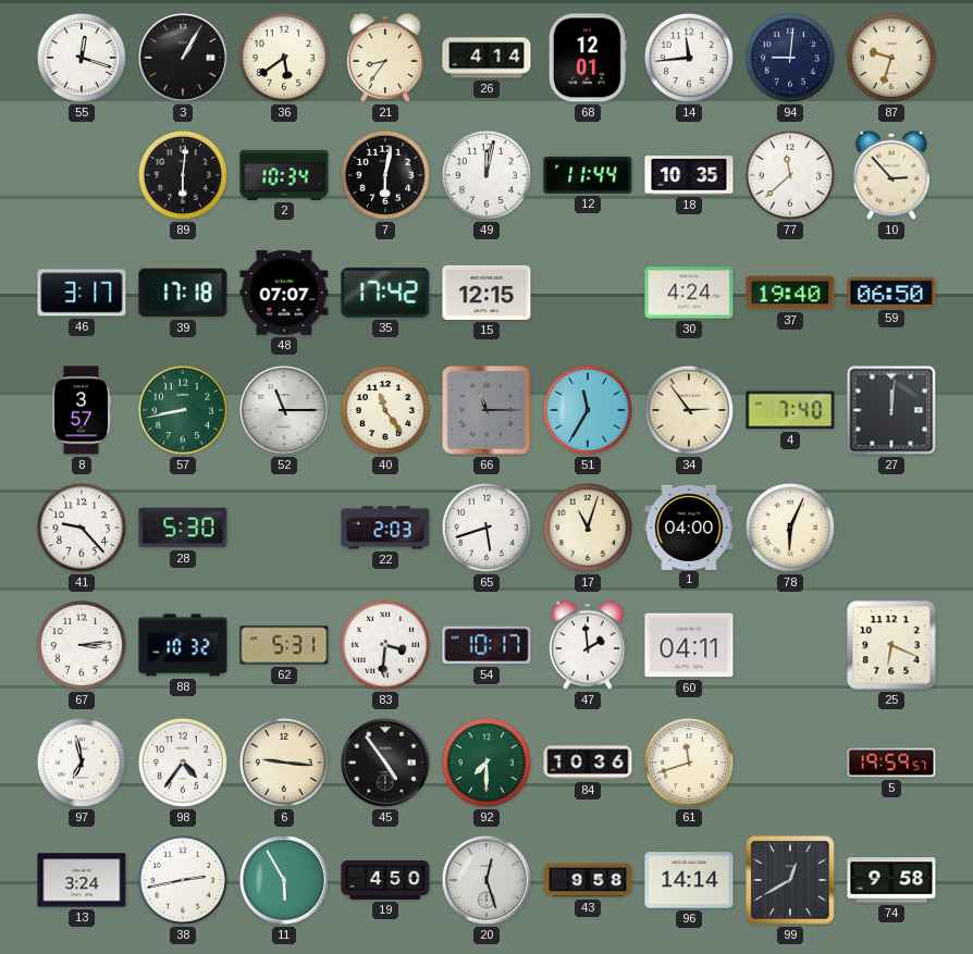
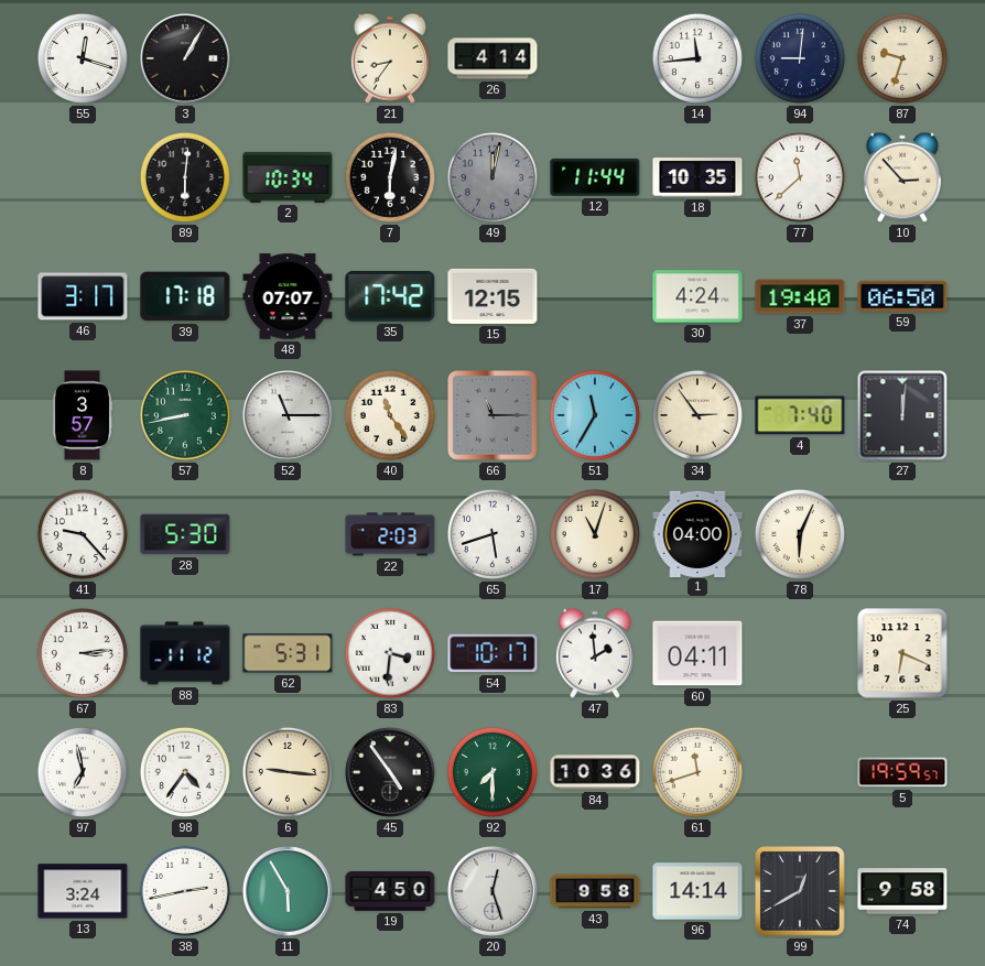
36: 5:39 -> none (284, 58)
68: 12:01 -> none (588, 58)
49 dial: white -> grey (492, 177)
88: 10:32 -> 11:12 (185, 653)
